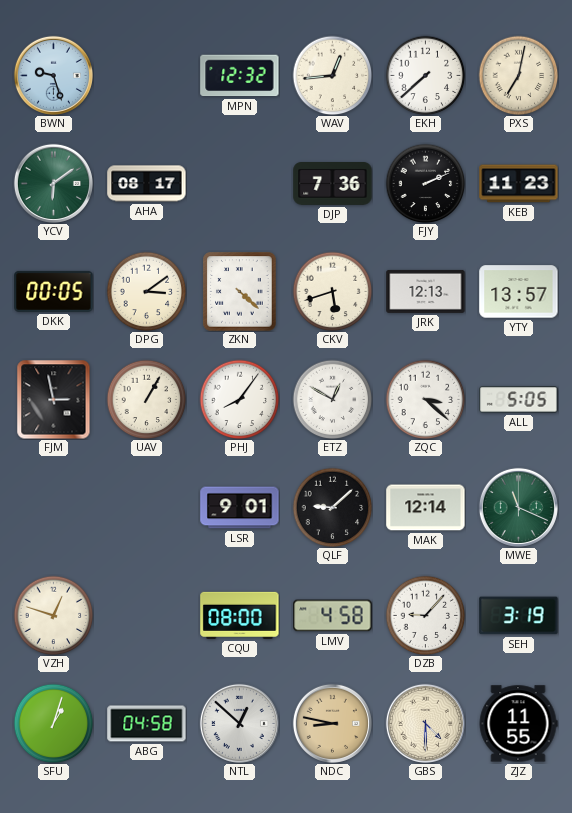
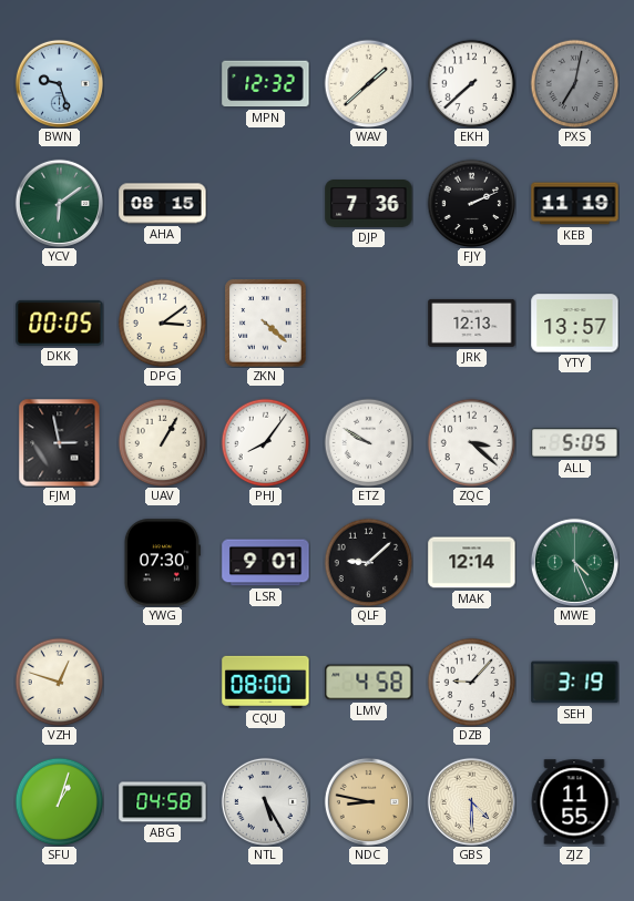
WAV: 12:44 -> 1:38 (368, 83)
PXS dial: cream -> grey (574, 83)
AHA: 08:17 -> 08:15 (163, 204)
KEB: 11:23 -> 11:19 (575, 204)
CKV: 5:42 -> none (332, 291)
ETZ: 12:50 -> 9:50 (368, 442)
YWG: none -> 07:30 (162, 563)
MWE: 11:19 -> 4:26 (574, 562)
NTL: 12:52 -> 5:25 (265, 801)
